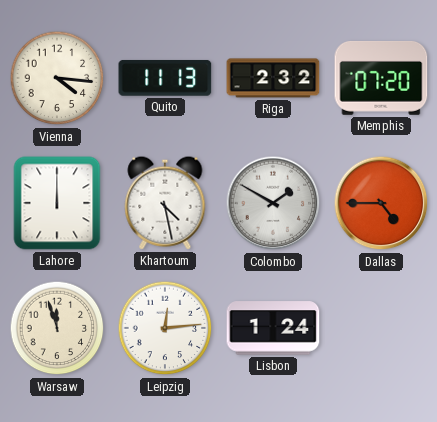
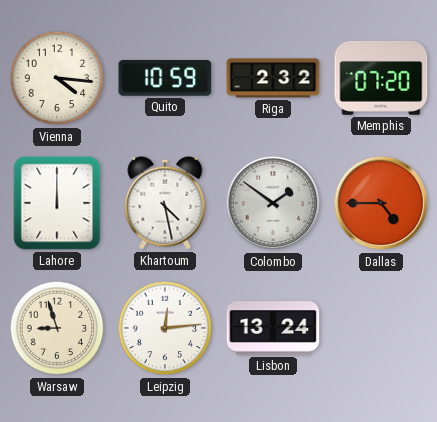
Quito: 11:13 -> 10:59 (165, 78)
Colombo: 1:50 -> 1:51 (273, 203)
Warsaw: 11:57 -> 8:57 (57, 328)
Lisbon: 1:24 -> 13:24 (273, 328)
